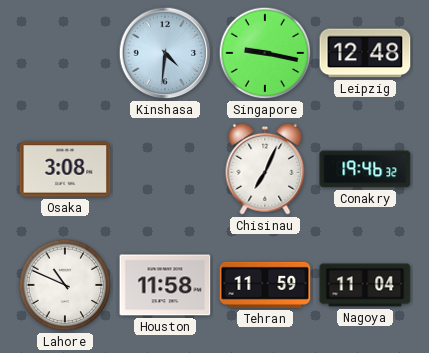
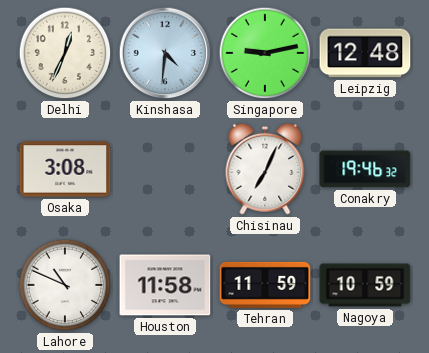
Delhi: none -> 12:34 (65, 53)
Singapore: 9:17 -> 9:13 (265, 53)
Nagoya: 11:04 -> 10:59 (365, 285)
